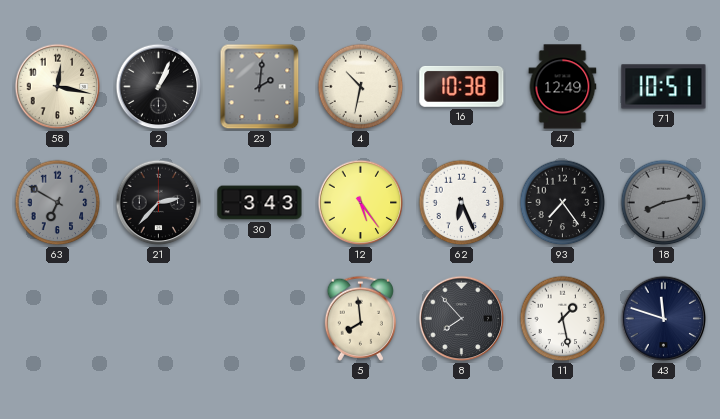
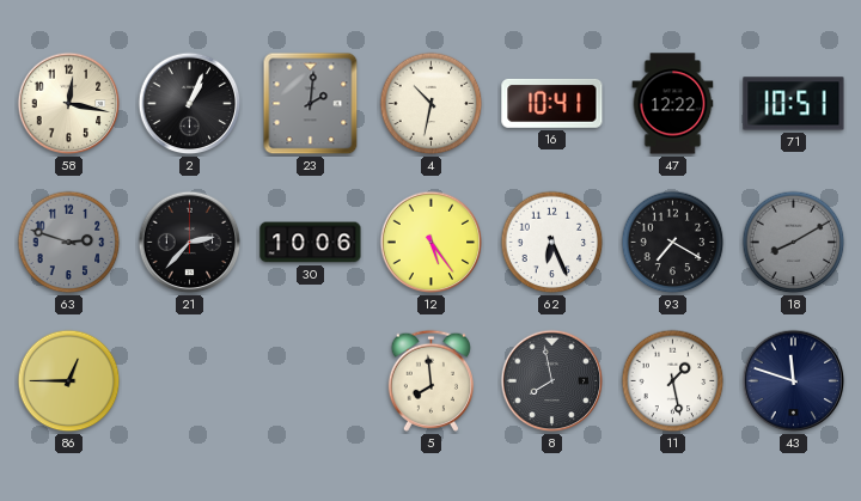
16: 10:38 -> 10:41 (552, 103)
47: 12:49 -> 12:22 (673, 104)
63: 6:50 -> 2:48 (69, 243)
30: 3:43 -> 10:06 (311, 243)
93: 7:24 -> 7:20 (673, 243)
18: 8:13 -> 8:10 (794, 243)
86: none -> 12:45 (69, 381)
8: 7:53 -> 7:58 (552, 381)
